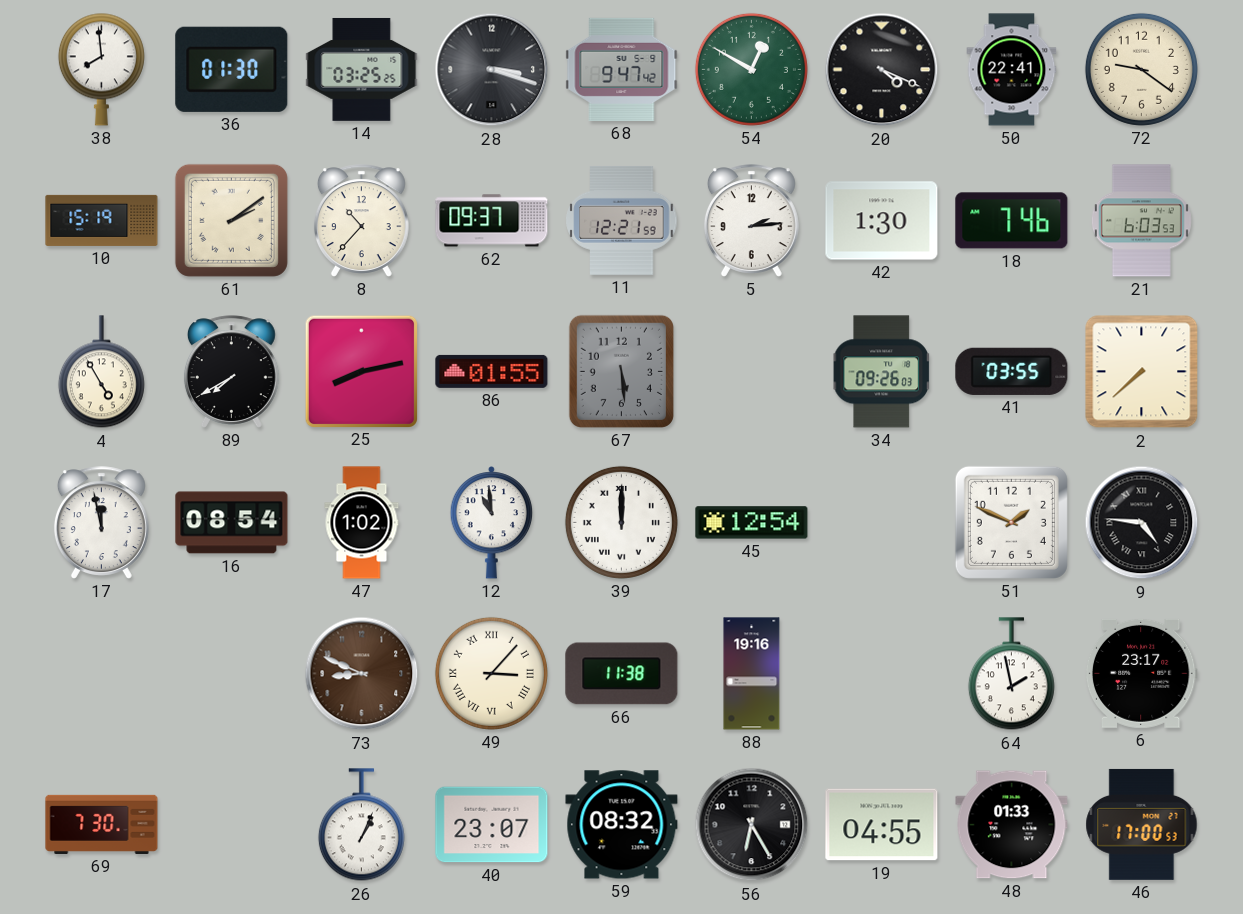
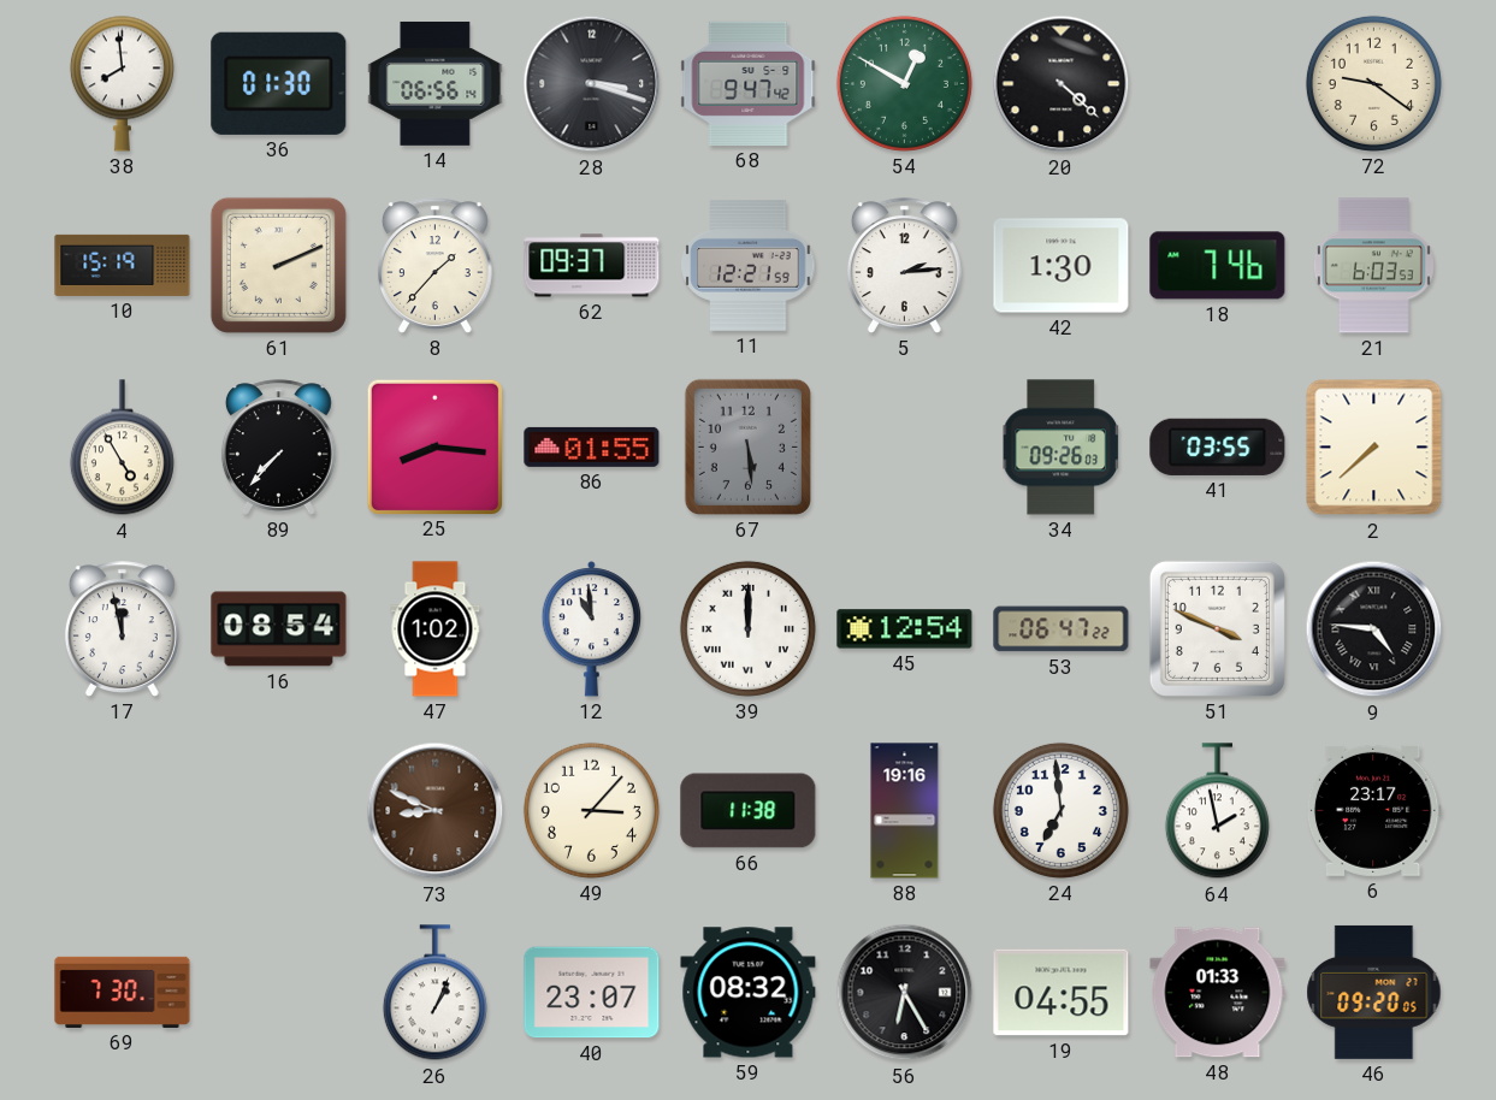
14: 03:25 -> 06:56 (436, 83)
20: 4:19 -> 4:22 (1062, 84)
50: 22:41 -> none (1012, 70)
61: 2:09 -> 2:11 (278, 265)
8: 10:37 -> 1:37 (434, 266)
89: 7:40 -> 7:37 (278, 448)
25: 8:13 -> 8:16 (434, 446)
53: none -> 06:47 (1062, 629)
51: 1:49 -> 3:49 (1217, 628)
49 numerals: Roman -> Arabic (591, 810)
24: none -> 6:59 (1060, 810)
46: 17:00 -> 09:20 (1374, 992)
